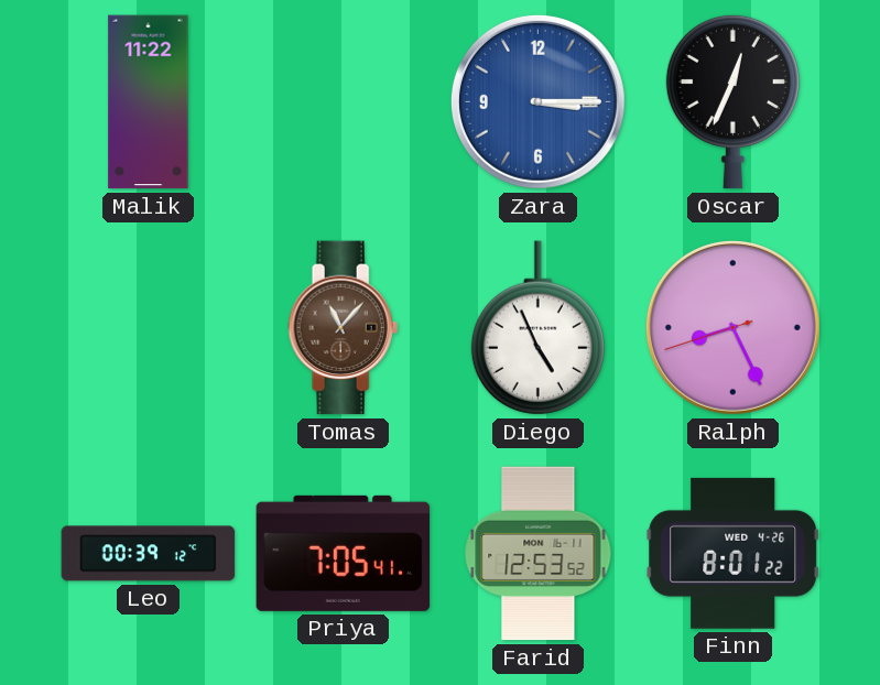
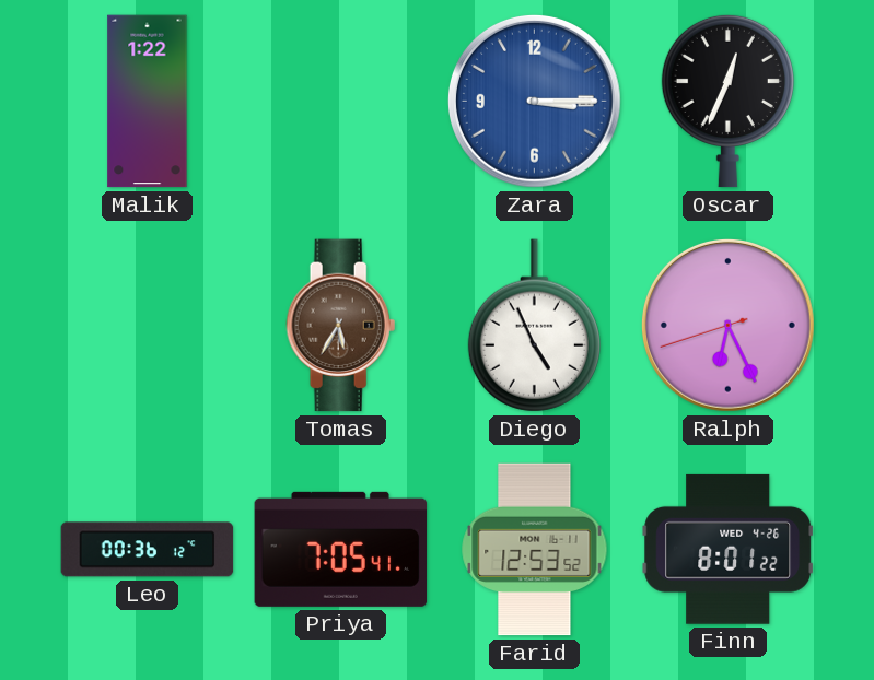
Malik: 11:22 -> 1:22 (148, 102)
Tomas: 11:07 -> 5:35 (341, 326)
Ralph: 8:25 -> 6:25 (727, 325)
Leo: 00:39 -> 00:36 (148, 550)
